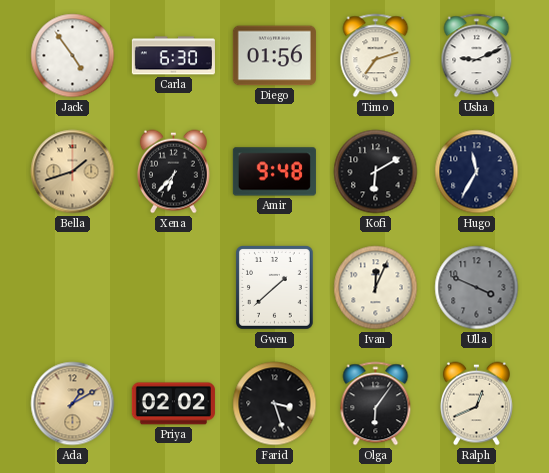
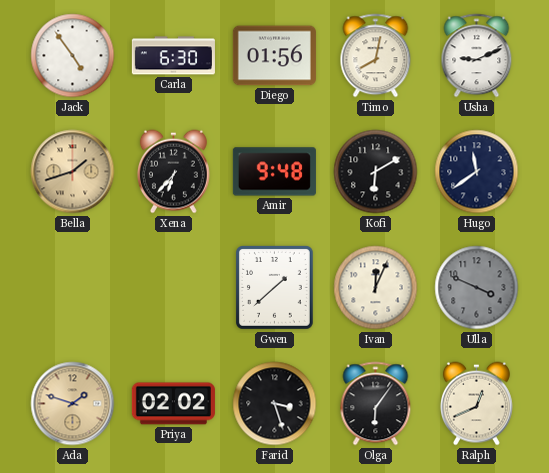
Timo: 7:12 -> 8:02 (376, 56)
Hugo: 11:35 -> 11:39 (477, 172)
Ada: 1:10 -> 1:48 (73, 404)
